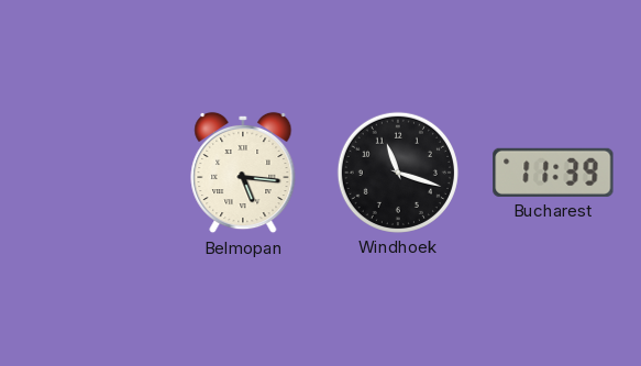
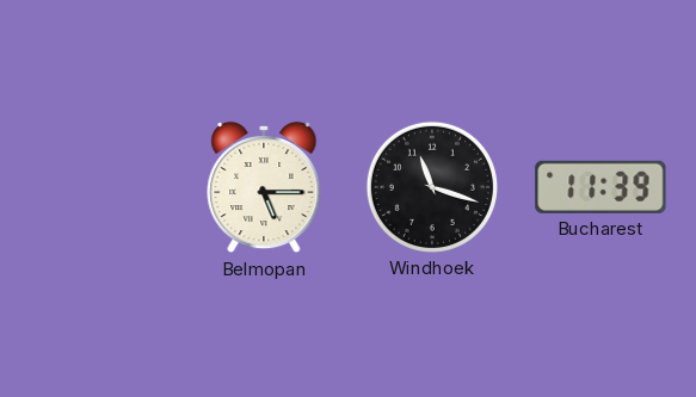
Belmopan: 5:16 -> 5:15 (264, 187)
